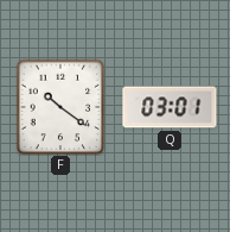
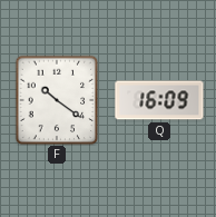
Q: 03:01 -> 16:09 (159, 100)
